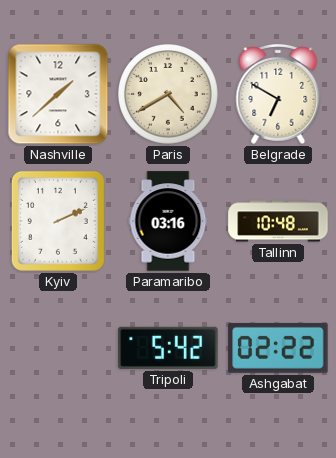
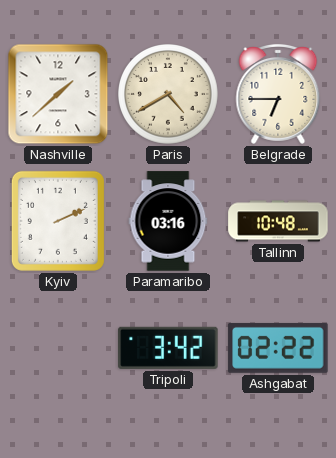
Belgrade: 6:50 -> 6:45 (278, 94)
Tripoli: 5:42 -> 3:42 (168, 348)
